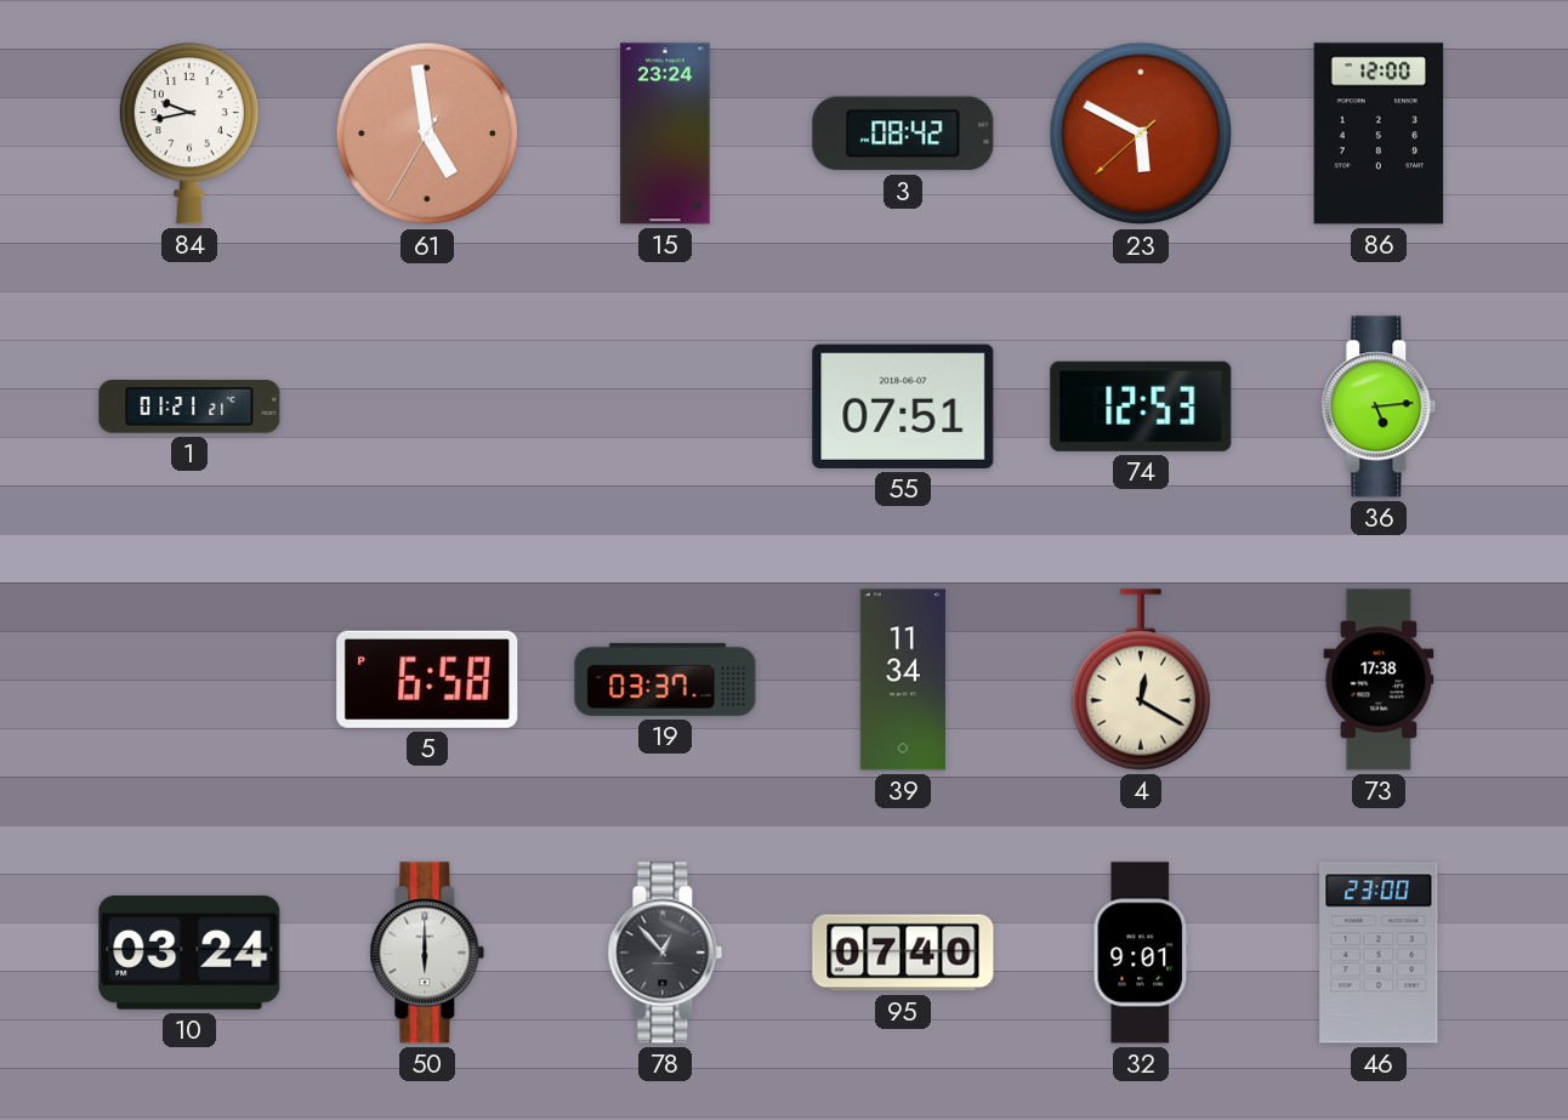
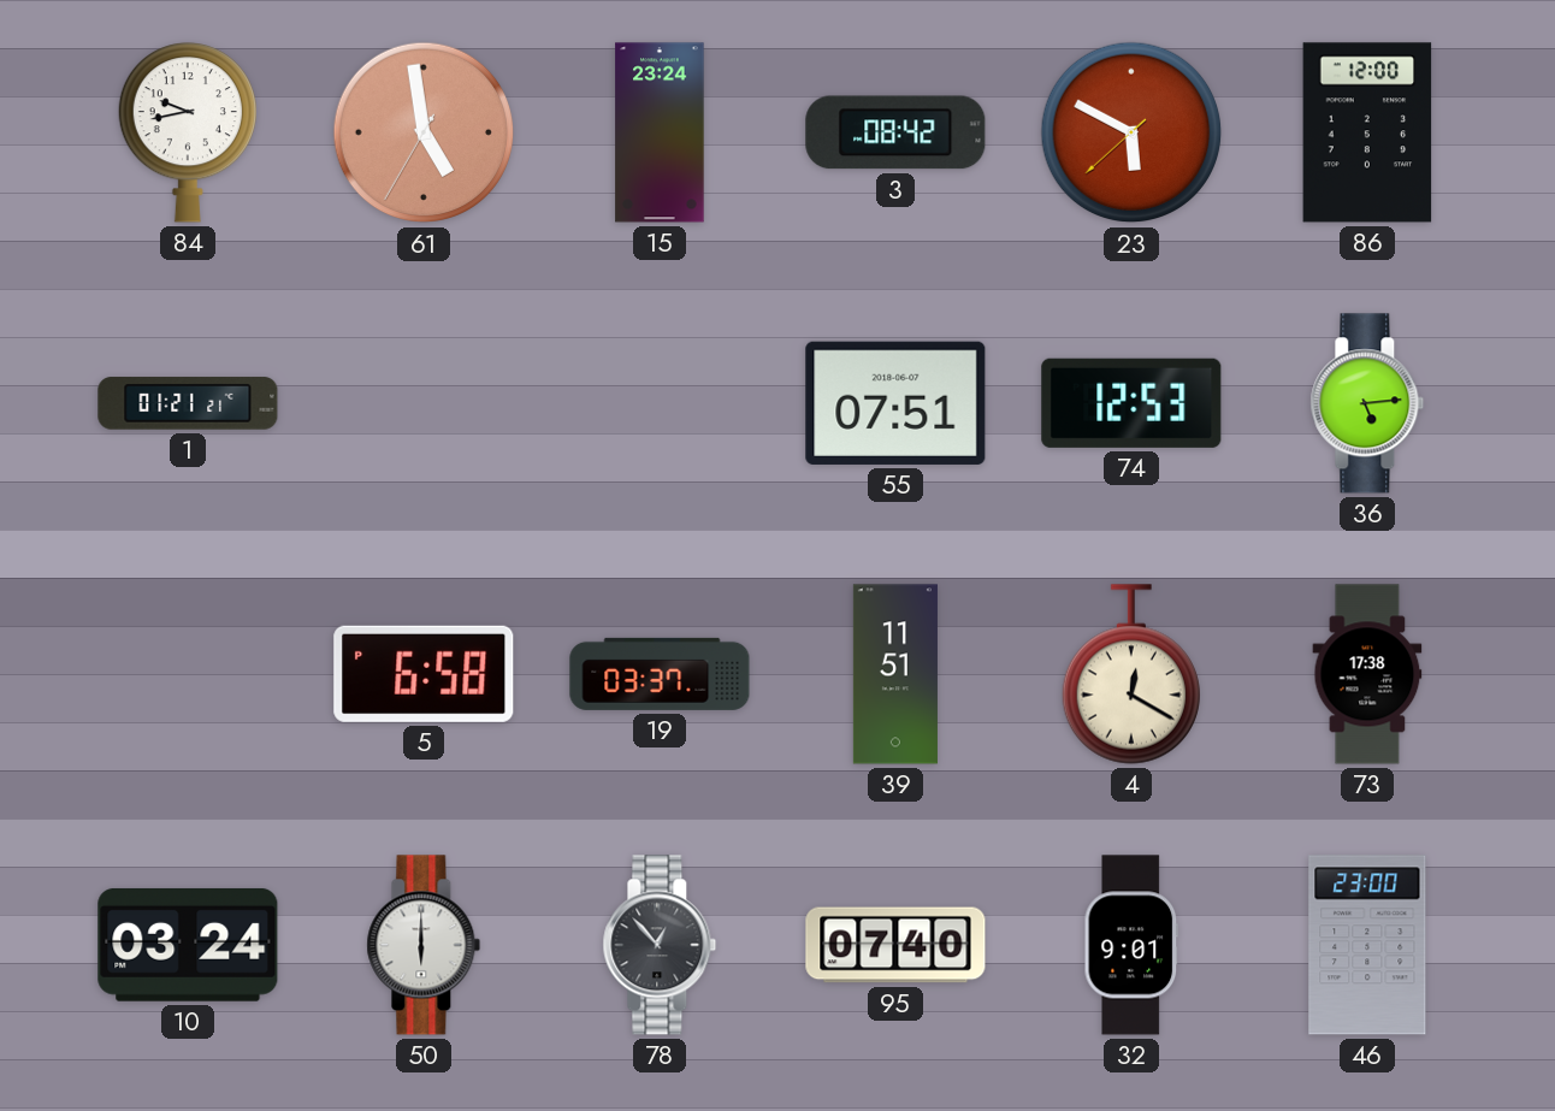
39: 11:34 -> 11:51 (895, 674)
